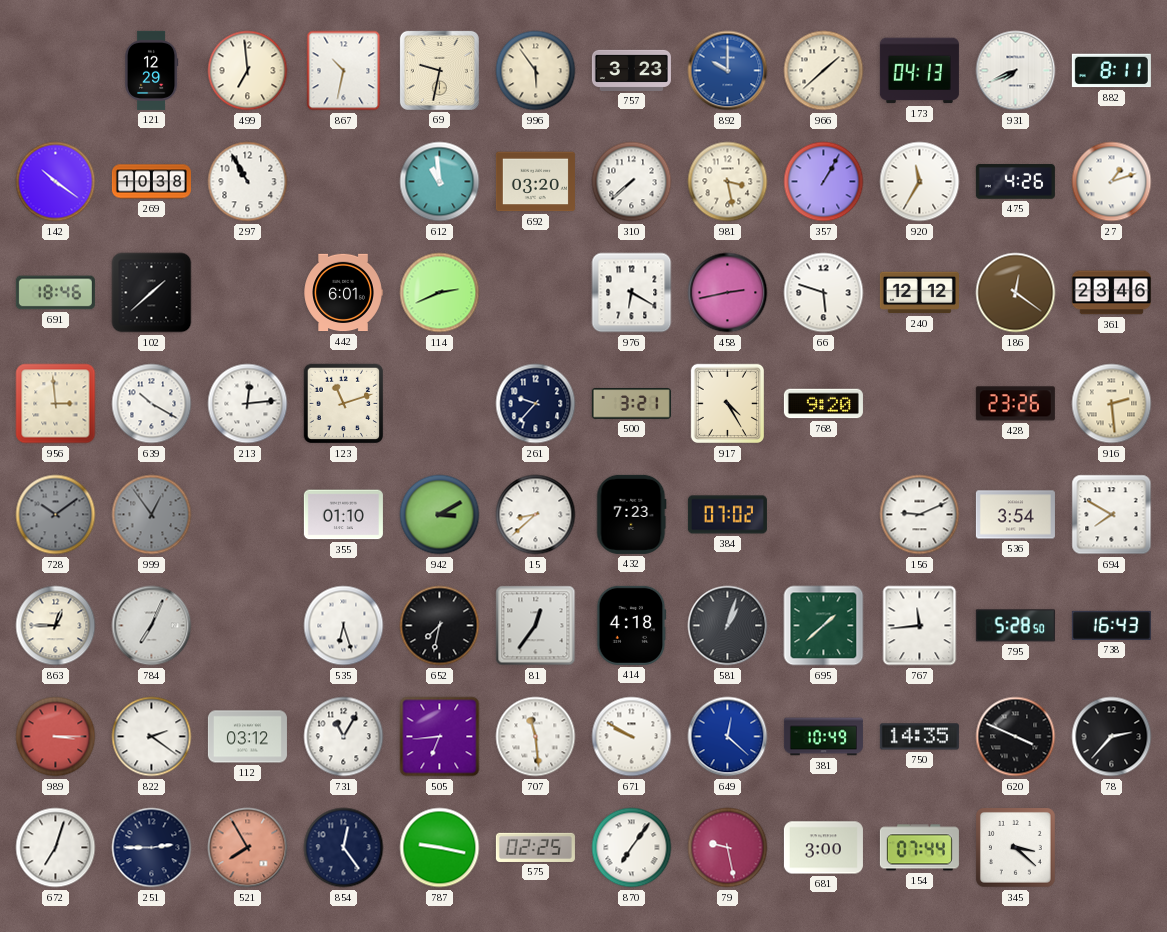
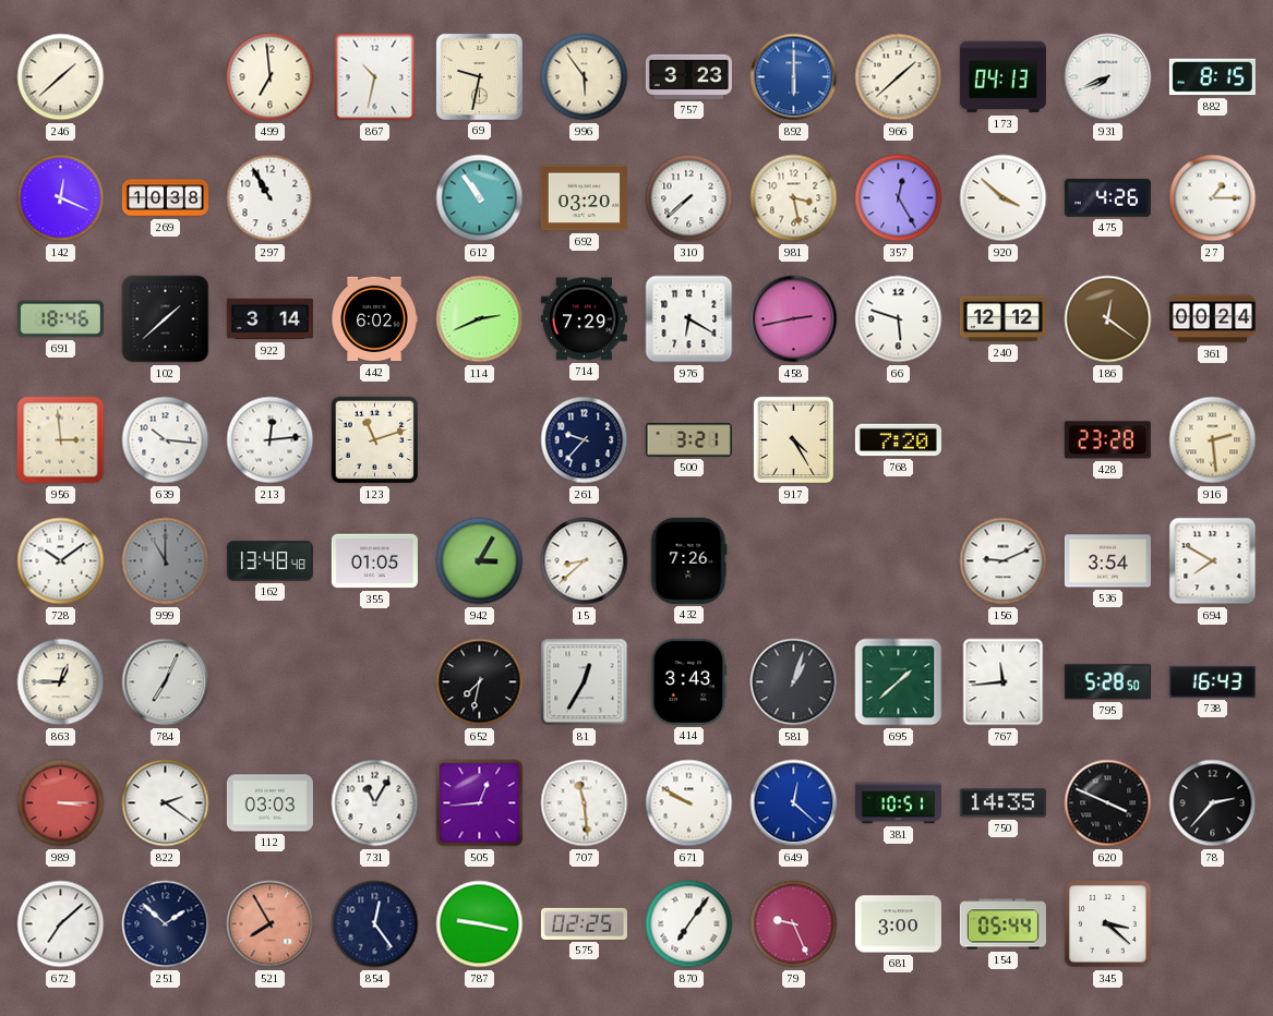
246: none -> 1:38 (61, 77)
121: 12:29 -> none (151, 70)
892: 10:00 -> 6:00 (794, 77)
882: 8:11 -> 8:15 (1212, 77)
142: 10:21 -> 12:19 (61, 198)
612: 10:59 -> 10:54 (480, 198)
357: 1:05 -> 12:25 (899, 198)
920: 11:35 -> 3:52 (1004, 198)
27: 1:12 -> 1:15 (1213, 198)
922: none -> 3:14 (269, 319)
442: 6:01 -> 6:02 (374, 319)
714: none -> 7:29 (584, 319)
361: 23:46 -> 00:24 (1212, 319)
639: 10:20 -> 10:16 (166, 440)
768: 9:20 -> 7:20 (898, 440)
428: 23:26 -> 23:28 (1107, 440)
728 dial: grey -> white (61, 561)
999: 12:54 -> 11:00 (166, 561)
162: none -> 13:48 (269, 561)
355: 01:10 -> 01:05 (374, 561)
942: 3:10 -> 3:05 (480, 561)
432: 7:23 -> 7:26 (689, 560)
384: 07:02 -> none (727, 515)
535: 6:27 -> none (344, 626)
81: 12:36 -> 12:35 (585, 682)
414: 4:18 -> 3:43 (688, 681)
112: 03:12 -> 03:03 (269, 803)
505: 6:44 -> 12:44 (480, 803)
381: 10:49 -> 10:51 (898, 803)
672: 7:03 -> 7:08 (61, 924)
251: 2:45 -> 1:52 (166, 924)
79: 9:28 -> 9:26 (794, 924)
154: 07:44 -> 05:44 (1002, 924)
